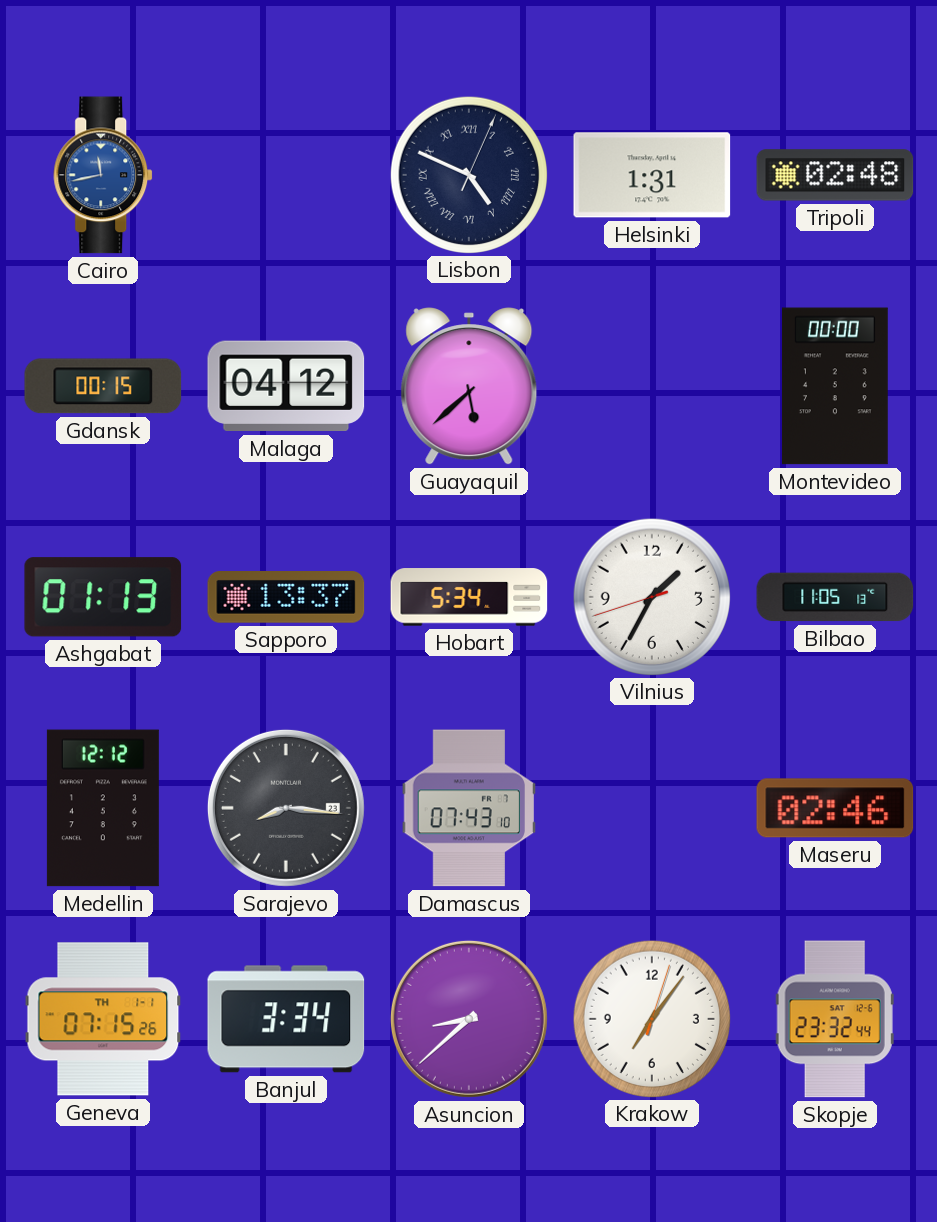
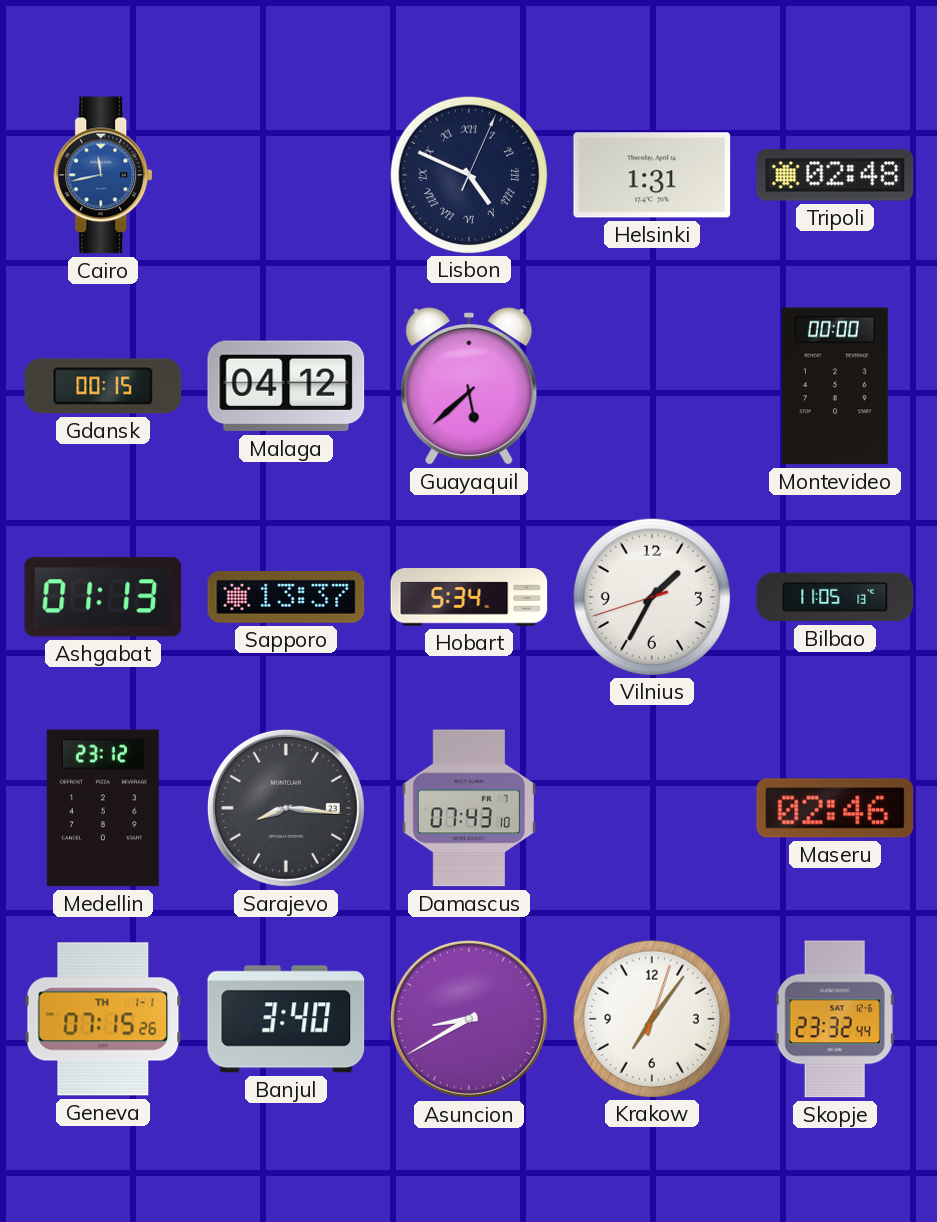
Medellin: 12:12 -> 23:12 (103, 808)
Banjul: 3:34 -> 3:40 (286, 1019)
Asuncion: 8:38 -> 8:40 (469, 1019)
